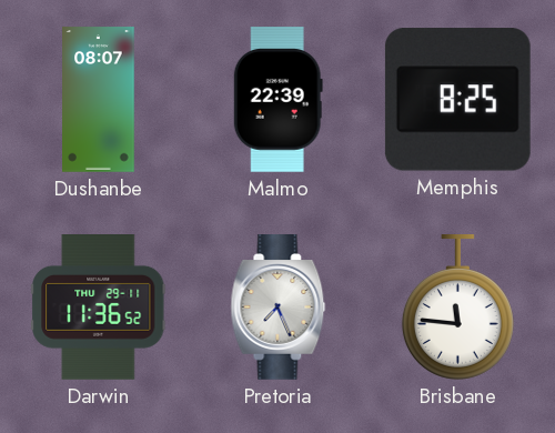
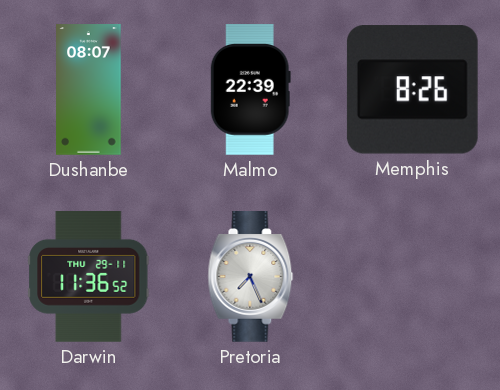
Memphis: 8:25 -> 8:26 (412, 90)
Brisbane: 11:46 -> none (457, 308)
